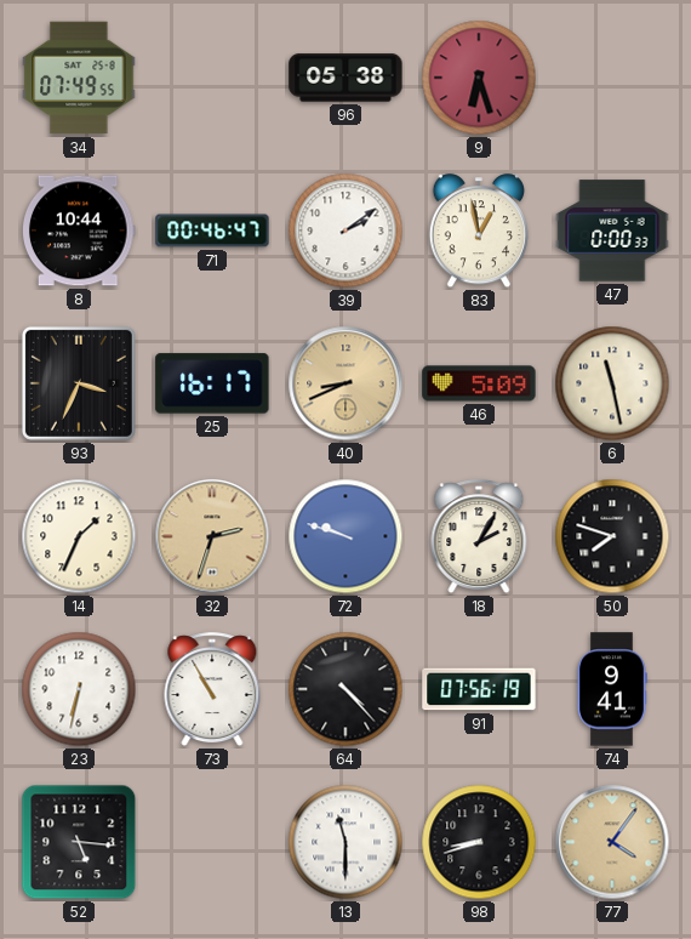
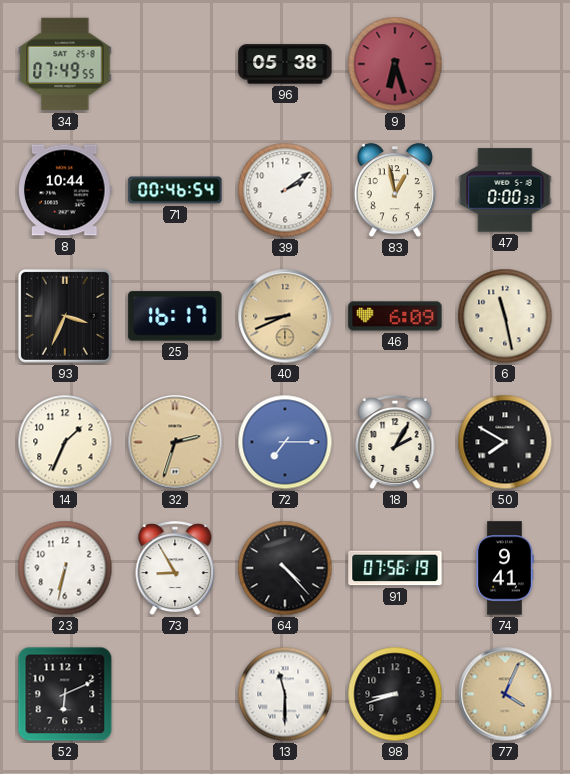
71: 00:46:47 -> 00:46:54 (175, 190)
46: 5:09 -> 6:09 (395, 316)
72: 9:48 -> 7:15 (285, 442)
50: 7:48 -> 7:50 (505, 442)
73: 10:55 -> 8:55 (175, 569)
52: 5:16 -> 6:11 (65, 694)
77: 4:06 -> 4:04 (505, 694)
